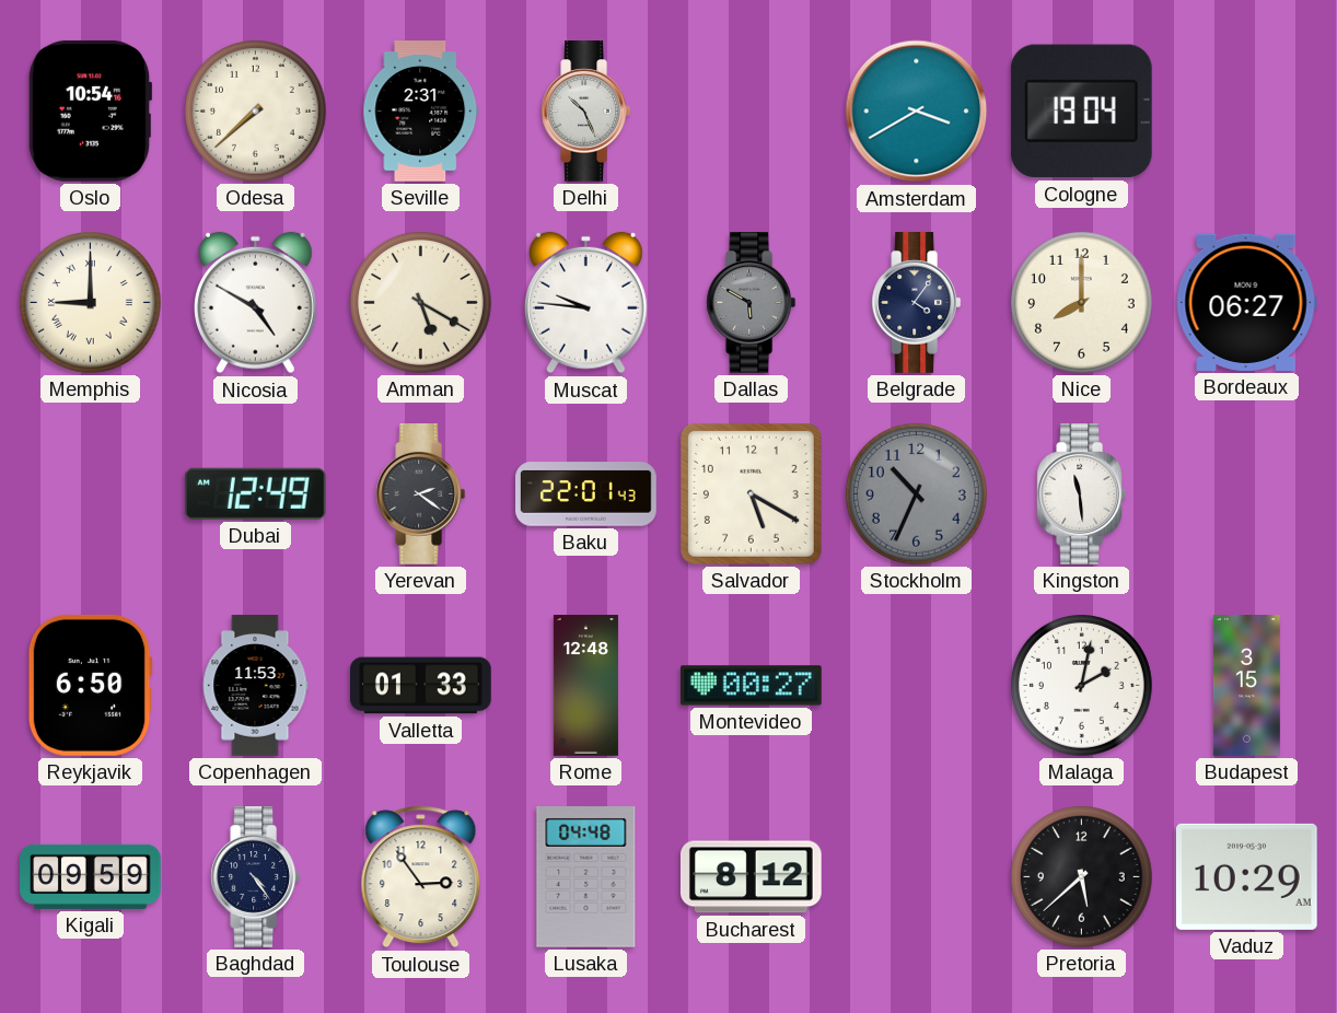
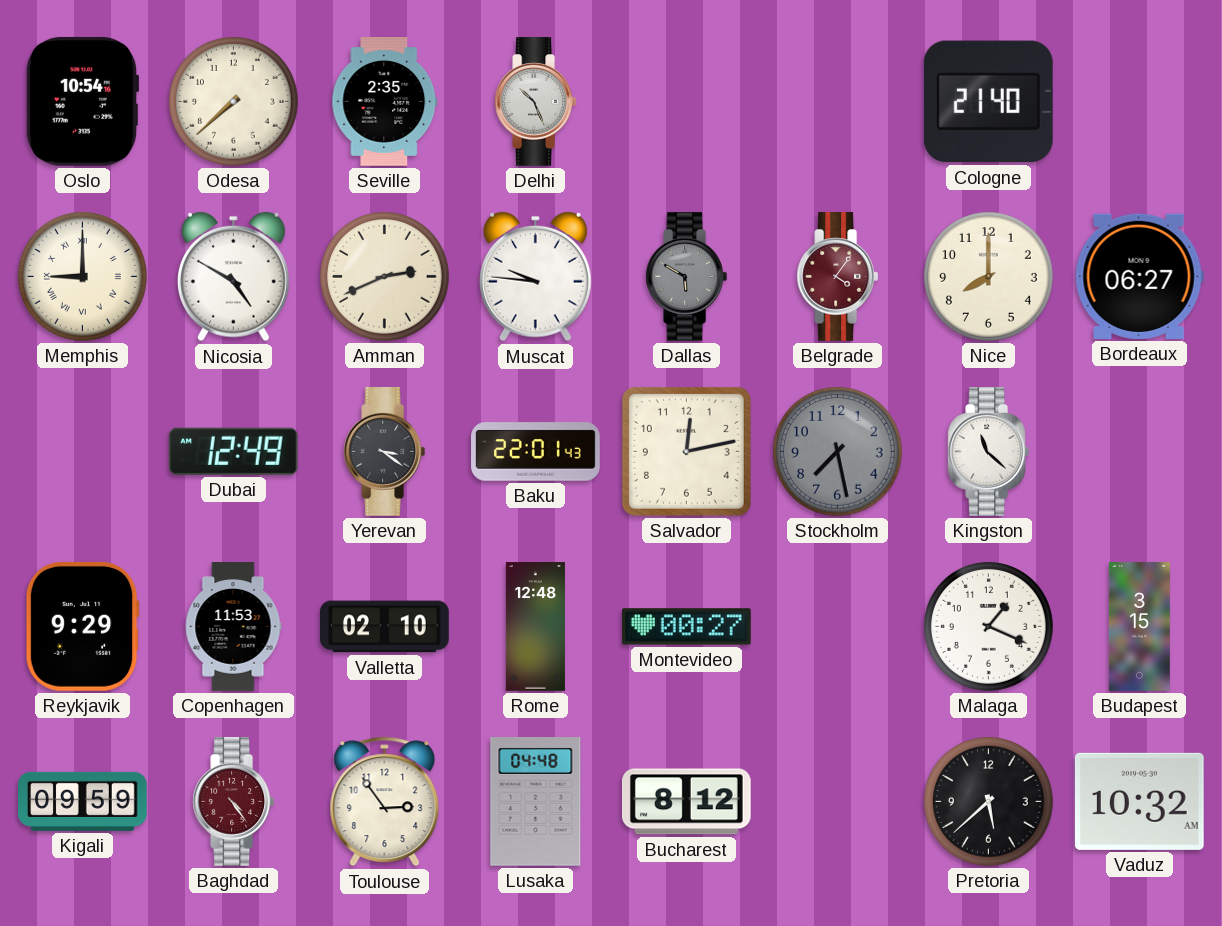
Seville: 2:31 -> 2:35 (385, 102)
Amsterdam: 3:40 -> none (917, 112)
Cologne: 19:04 -> 21:40 (988, 102)
Amman: 5:20 -> 2:41 (385, 277)
Belgrade dial: navy -> burgundy (838, 277)
Yerevan: 2:21 -> 3:21 (385, 452)
Salvador: 5:20 -> 12:13 (686, 451)
Stockholm: 10:34 -> 7:28 (838, 452)
Kingston: 11:29 -> 11:22 (989, 452)
Reykjavik: 6:50 -> 9:29 (82, 626)
Valletta: 01:33 -> 02:10 (385, 627)
Malaga: 2:02 -> 1:19 (989, 627)
Baghdad dial: navy -> burgundy (234, 802)
Vaduz: 10:29 -> 10:32 (1139, 801)
